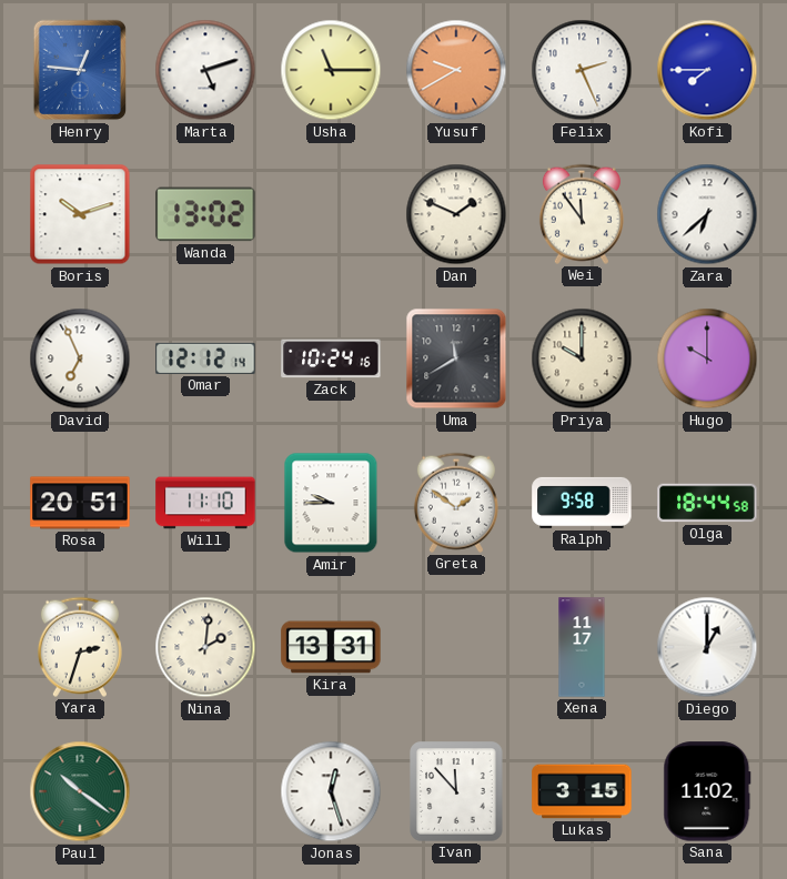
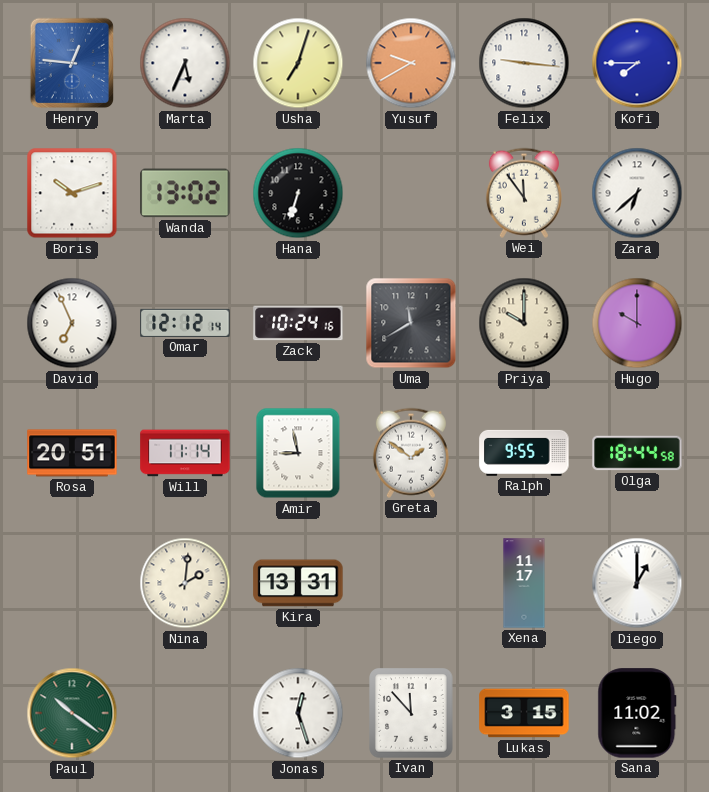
Marta: 5:12 -> 5:34 (185, 63)
Usha: 11:15 -> 7:03 (298, 63)
Felix: 2:26 -> 9:16 (524, 63)
Hana: none -> 6:33 (298, 193)
Dan: 1:49 -> none (456, 214)
Will: 11:10 -> 11:14 (185, 453)
Amir: 9:45 -> 8:58 (298, 453)
Ralph: 9:58 -> 9:55 (524, 453)
Yara: 2:33 -> none (80, 647)
